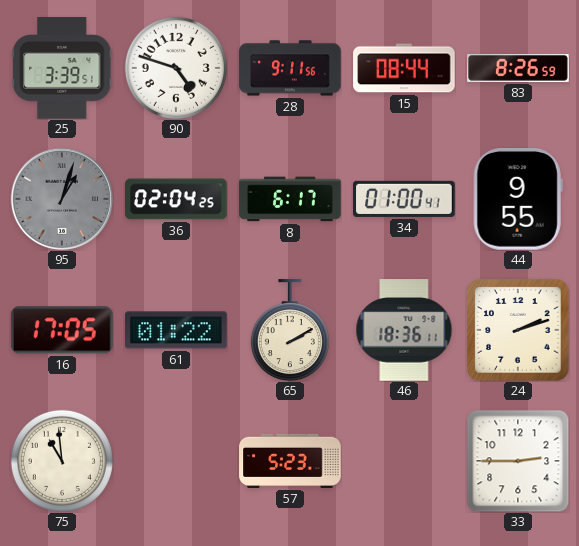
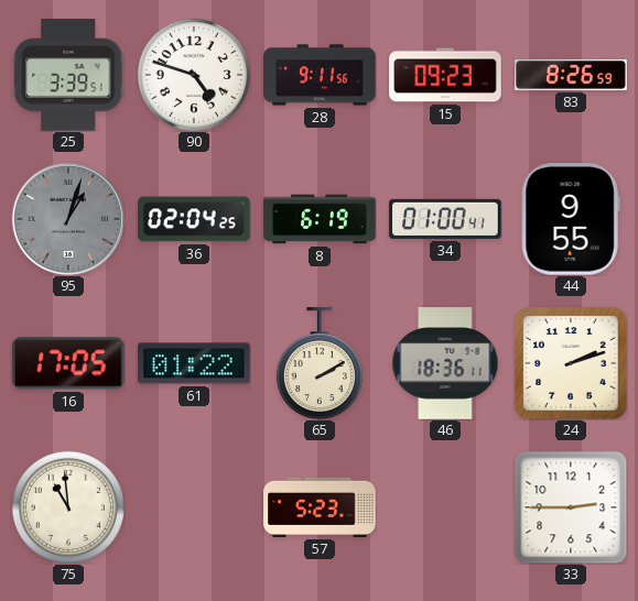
15: 08:44 -> 09:23 (445, 75)
8: 6:17 -> 6:19 (320, 219)
